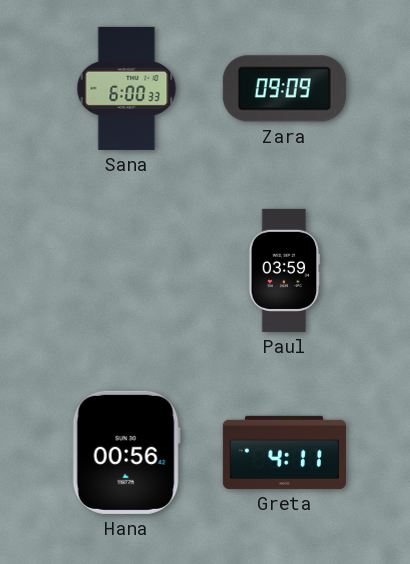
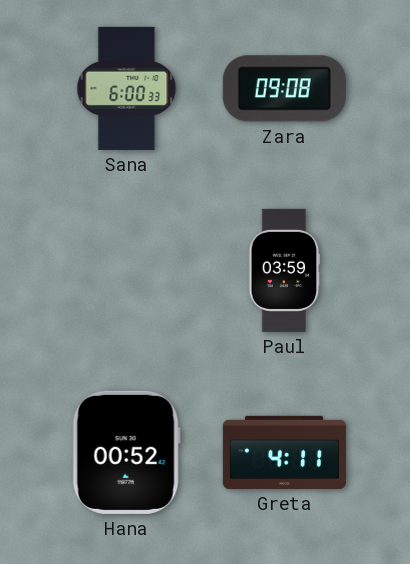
Zara: 09:09 -> 09:08 (284, 89)
Hana: 00:56 -> 00:52 (126, 452)
